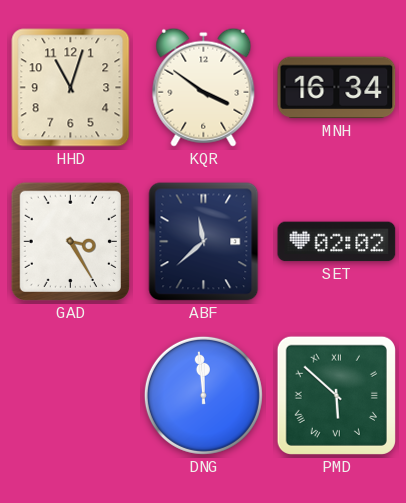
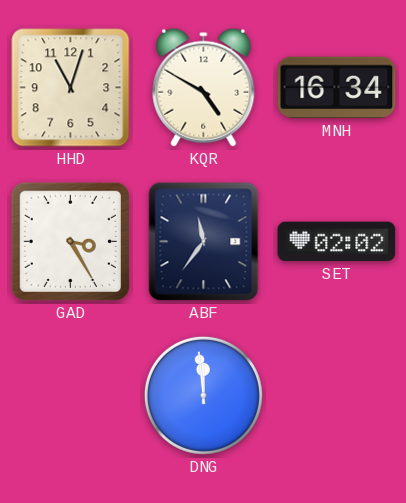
KQR: 3:51 -> 4:50 (204, 87)
ABF: 11:38 -> 11:36 (204, 242)
PMD: 5:52 -> none (336, 395)
